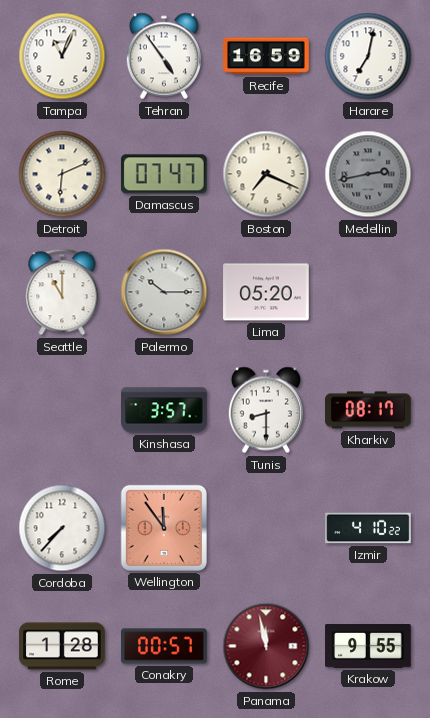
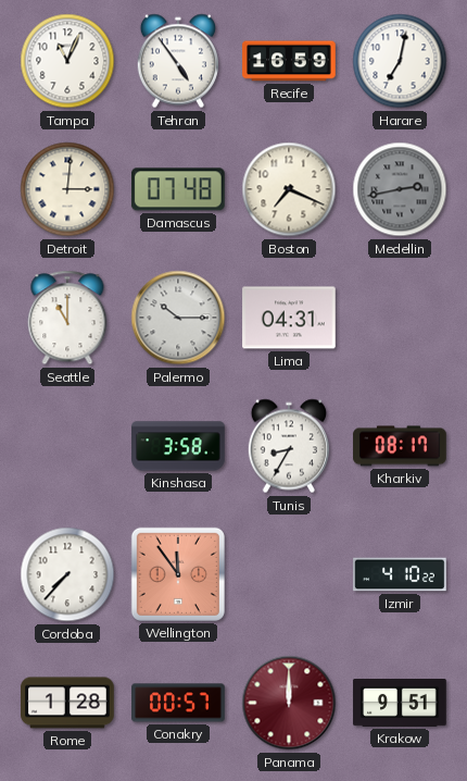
Detroit: 6:11 -> 3:01 (67, 189)
Damascus: 07:47 -> 07:48 (178, 189)
Lima: 05:20 -> 04:31 (289, 318)
Kinshasa: 3:57 -> 3:58 (178, 446)
Tunis: 8:30 -> 8:35 (288, 446)
Panama: 11:58 -> 12:00 (289, 703)
Krakow: 9:55 -> 9:51 (400, 704)
